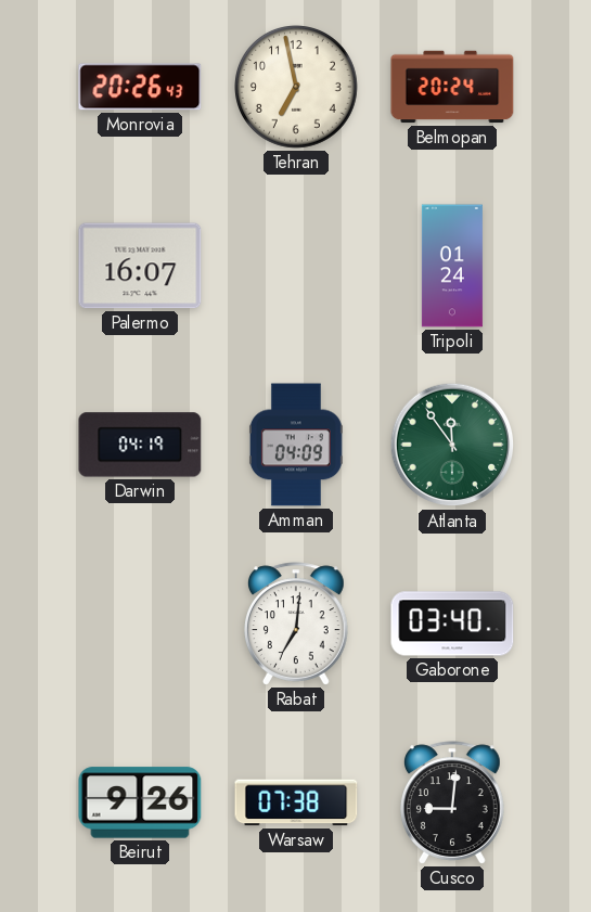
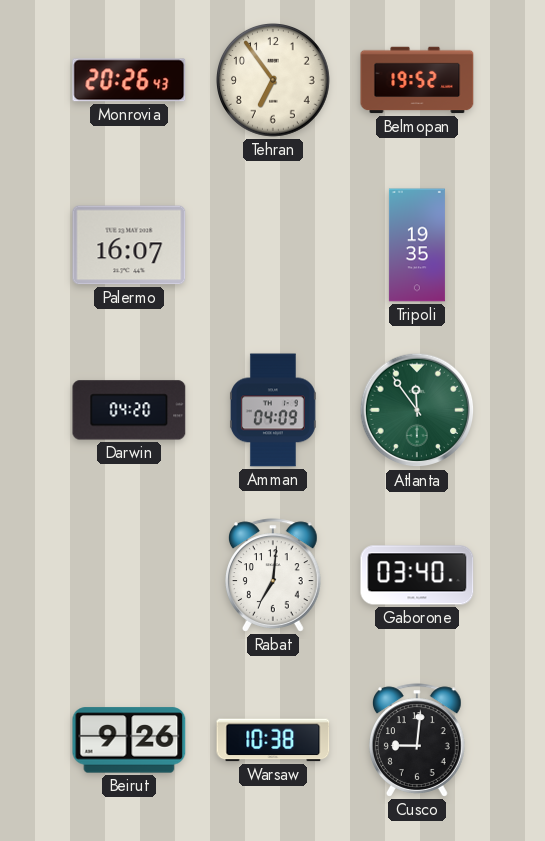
Tehran: 6:58 -> 6:54 (274, 81)
Belmopan: 20:24 -> 19:52 (417, 80)
Tripoli: 01:24 -> 19:35 (417, 245)
Darwin: 04:19 -> 04:20 (129, 410)
Warsaw: 07:38 -> 10:38 (273, 740)
